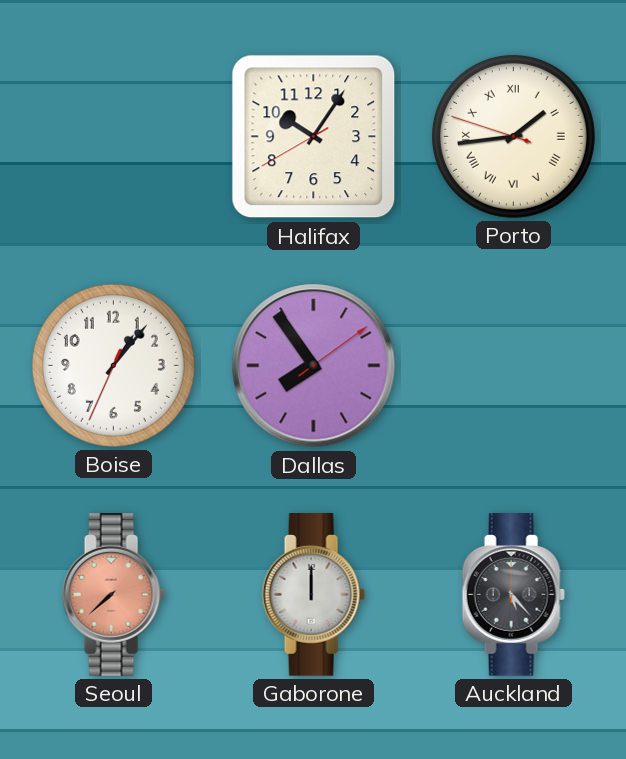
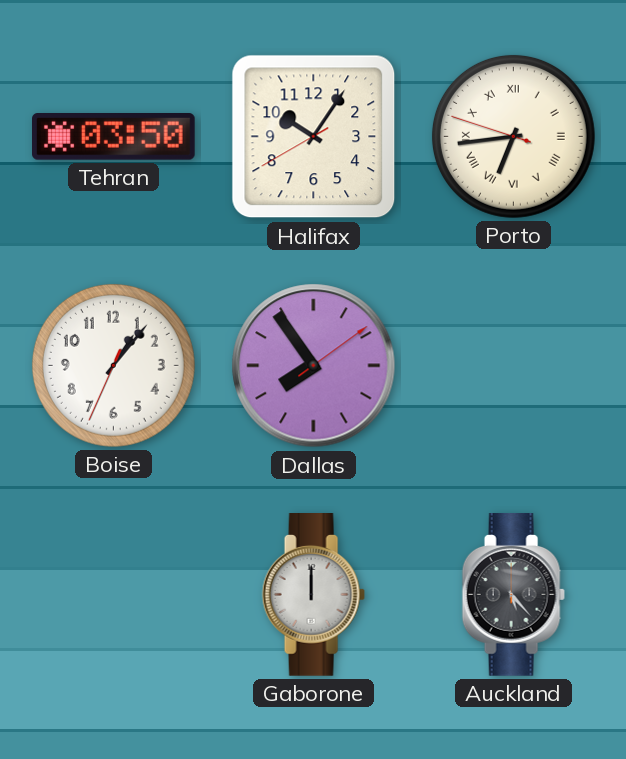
Tehran: none -> 03:50 (114, 137)
Porto: 1:43 -> 6:43 (513, 136)
Seoul: 7:38 -> none (113, 595)
